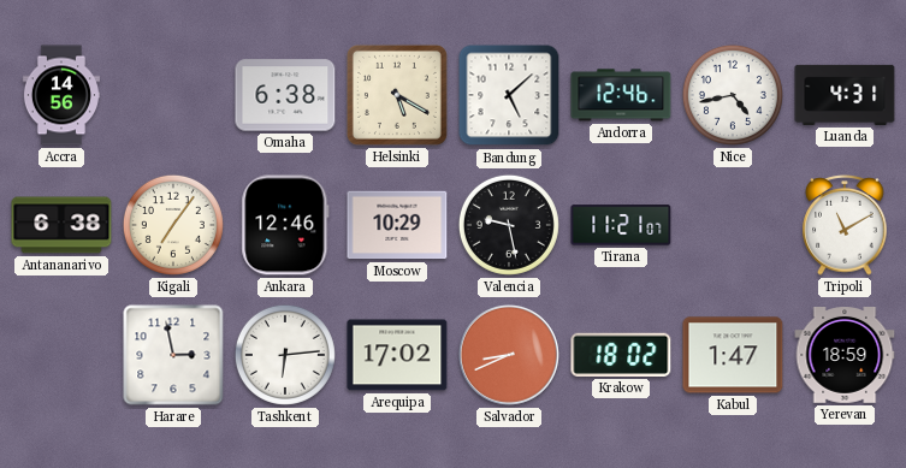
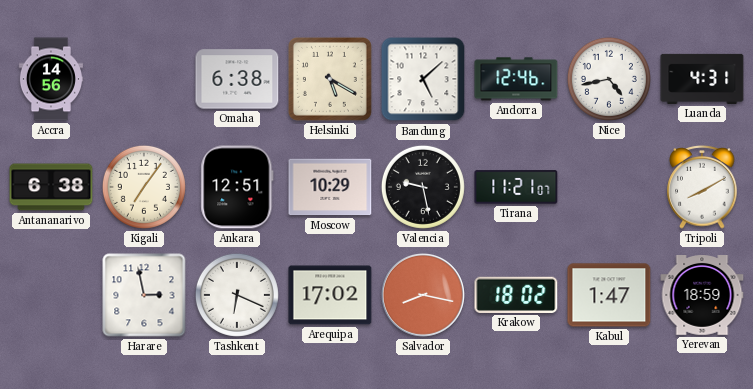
Ankara: 12:46 -> 12:51 (237, 187)
Tripoli: 11:10 -> 8:10 (702, 187)
Tashkent: 6:14 -> 6:19 (237, 295)
Salvador: 8:41 -> 8:17 (423, 295)
